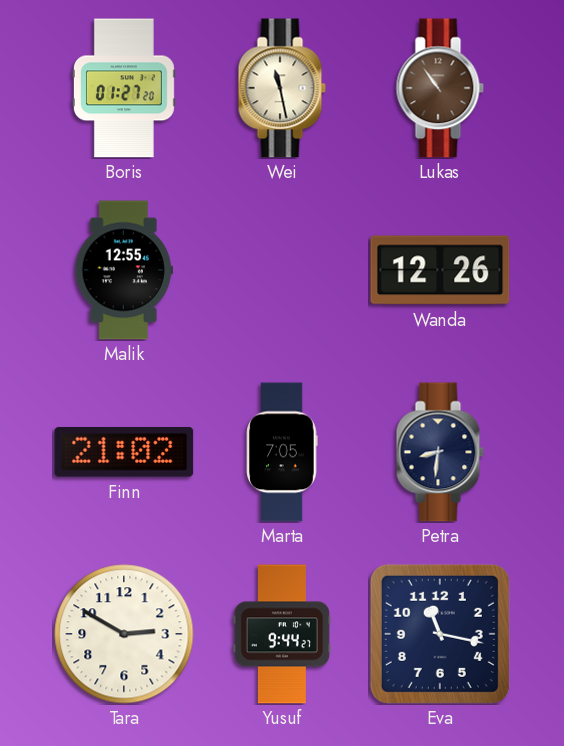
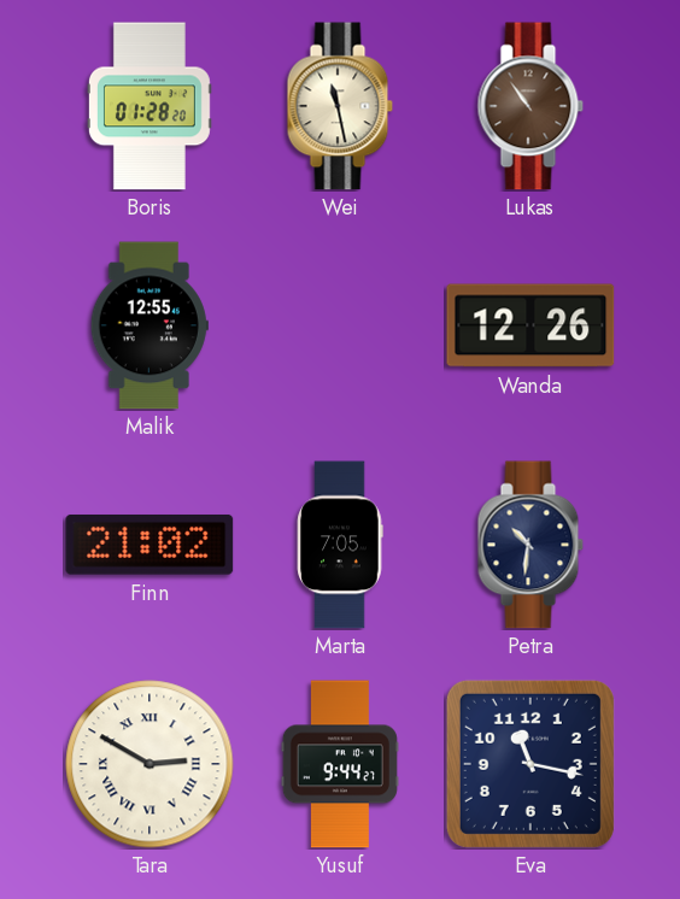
Boris: 01:27 -> 01:28 (150, 106)
Petra: 8:31 -> 10:31 (530, 545)
Tara numerals: Arabic -> Roman (150, 764)
